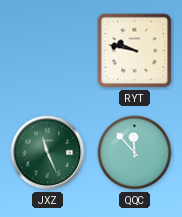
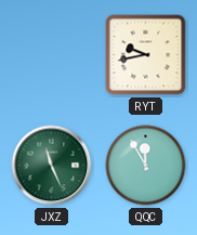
RYT: 9:47 -> 9:43 (146, 55)
QQC: 11:53 -> 11:55 (146, 166)
